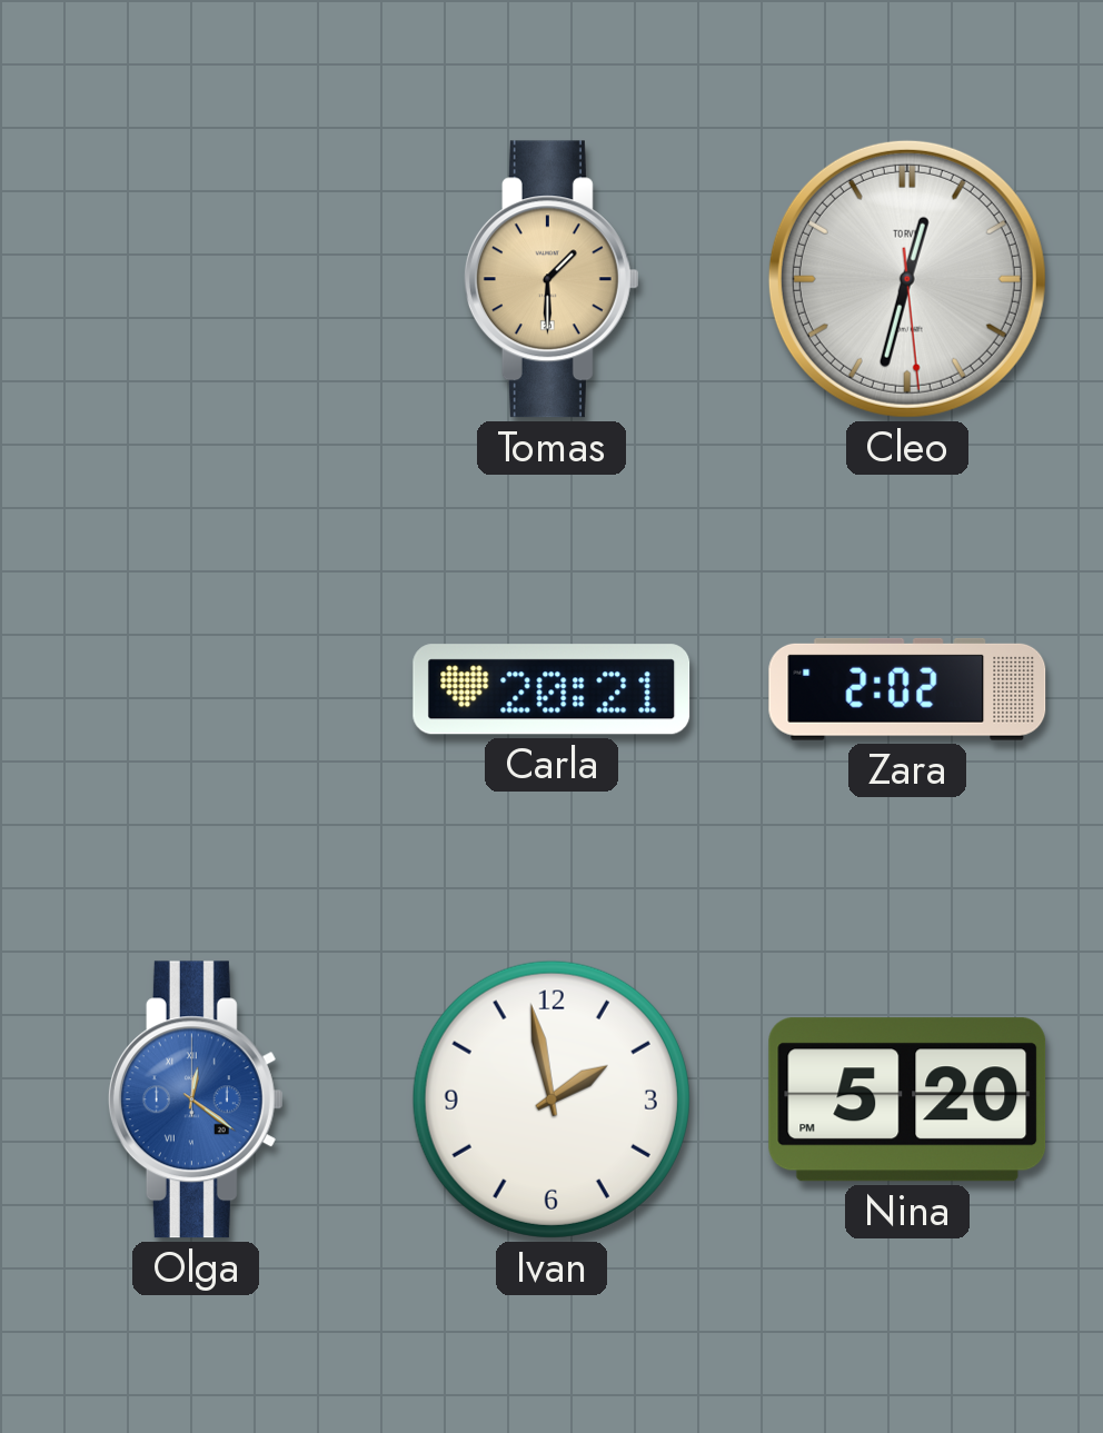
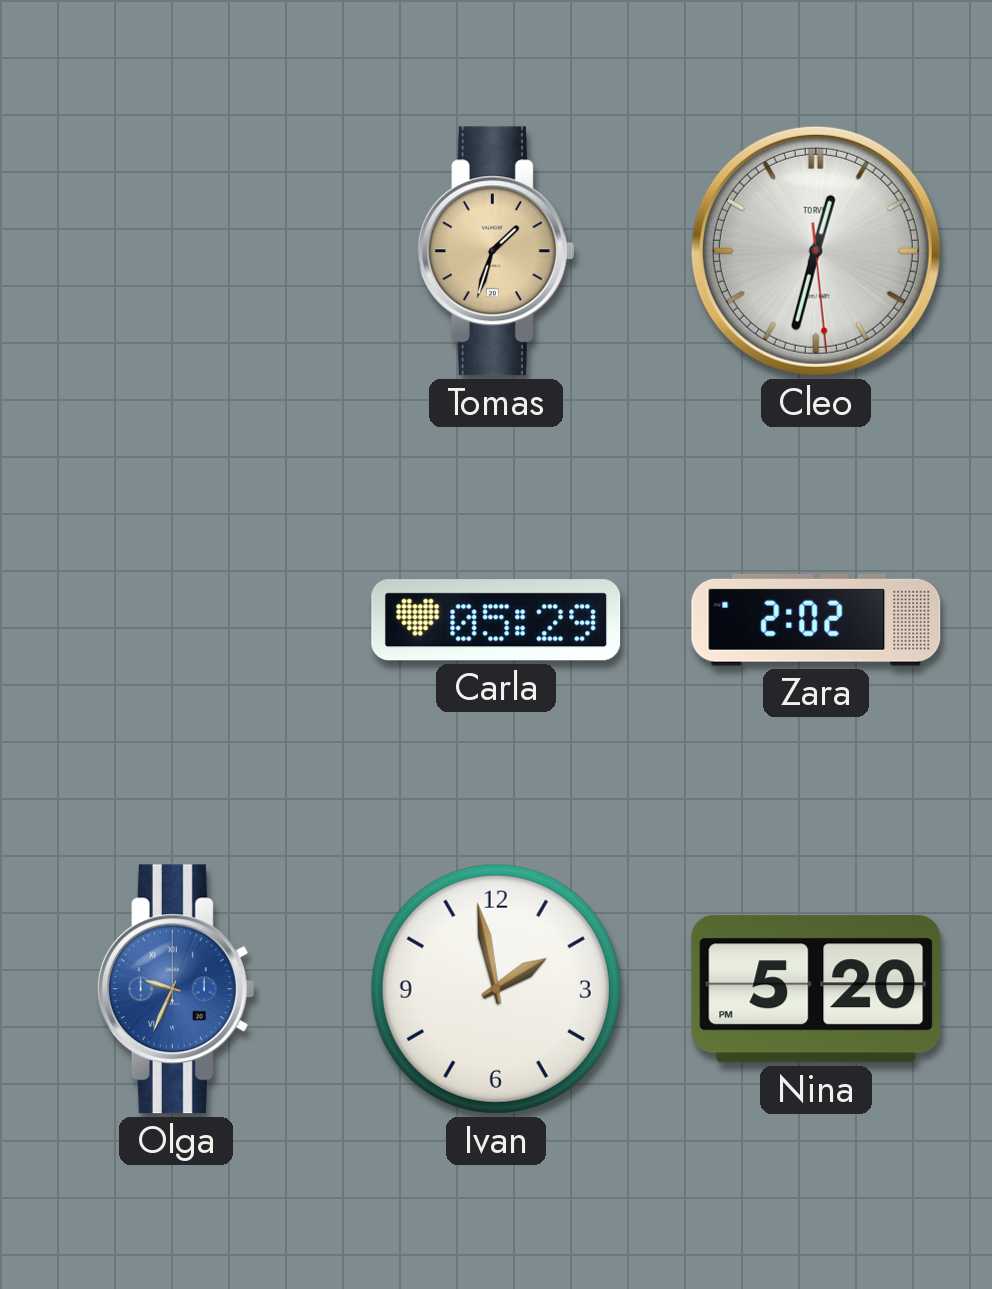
Tomas: 1:30 -> 1:33 (496, 251)
Carla: 20:21 -> 05:29 (496, 620)
Olga: 12:21 -> 9:34 (176, 989)
